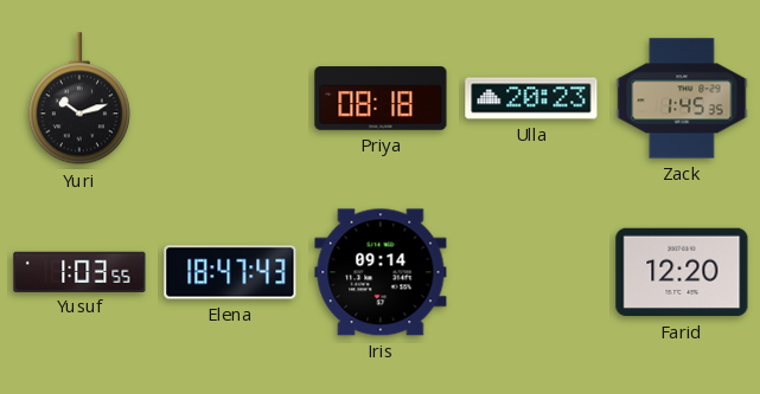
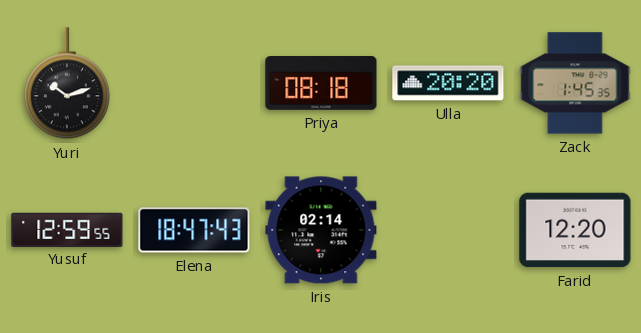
Ulla: 20:23 -> 20:20 (448, 83)
Yusuf: 1:03 -> 12:59 (67, 229)
Iris: 09:14 -> 02:14 (321, 230)
